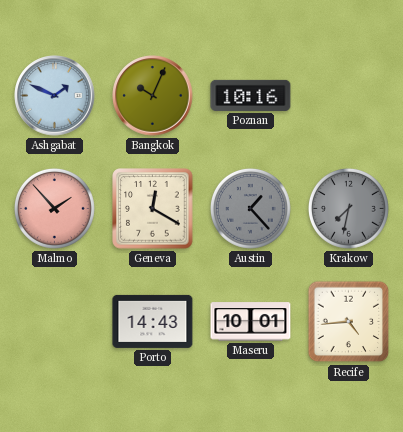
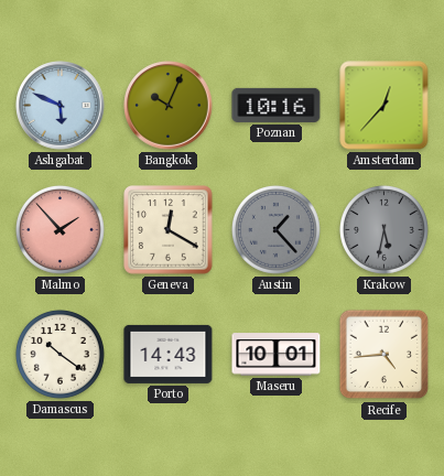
Ashgabat: 1:49 -> 5:49 (61, 106)
Amsterdam: none -> 12:37 (385, 106)
Krakow: 7:32 -> 5:32 (383, 229)
Damascus: none -> 10:21 (59, 354)
